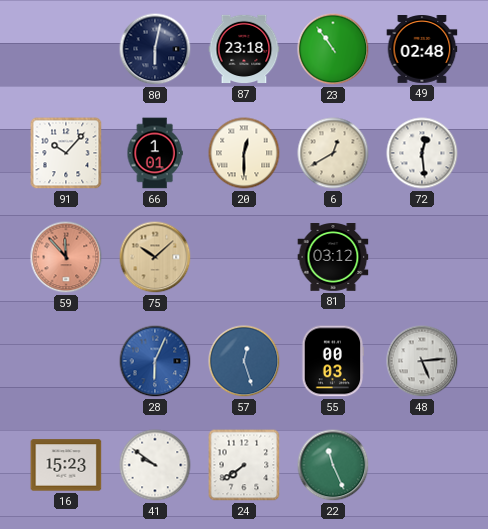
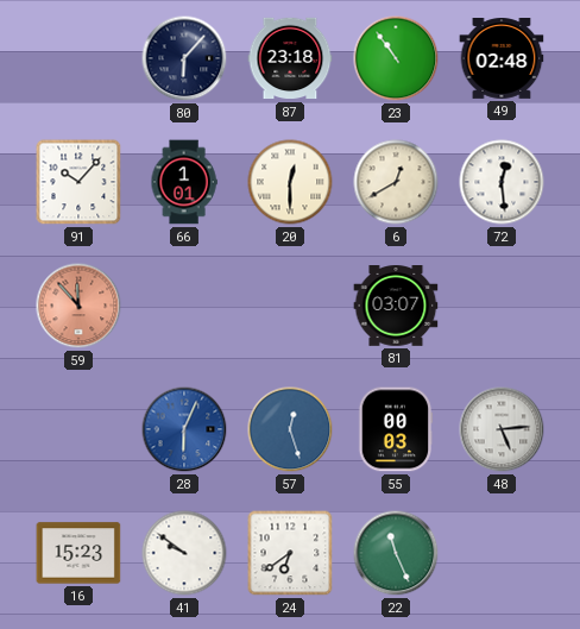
80: 6:02 -> 6:07 (184, 58)
75: 10:08 -> none (155, 257)
81: 03:12 -> 03:07 (396, 306)
24: 7:39 -> 6:39 (290, 553)
